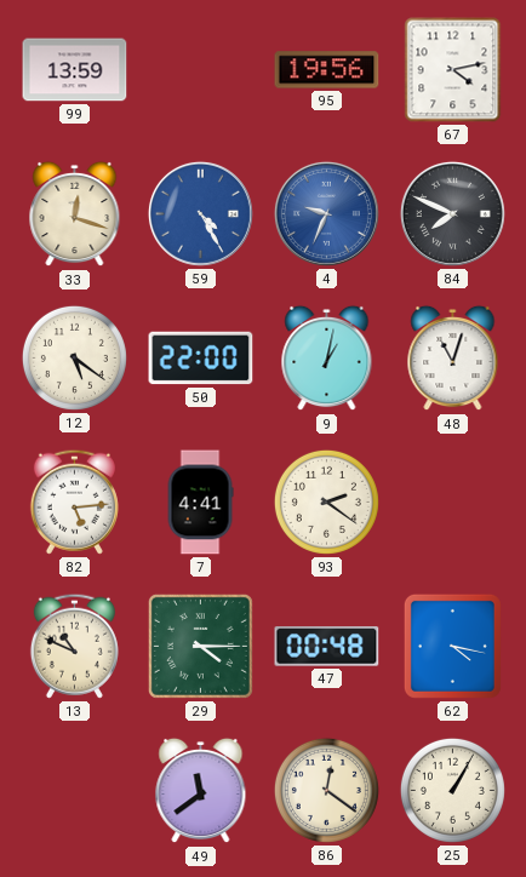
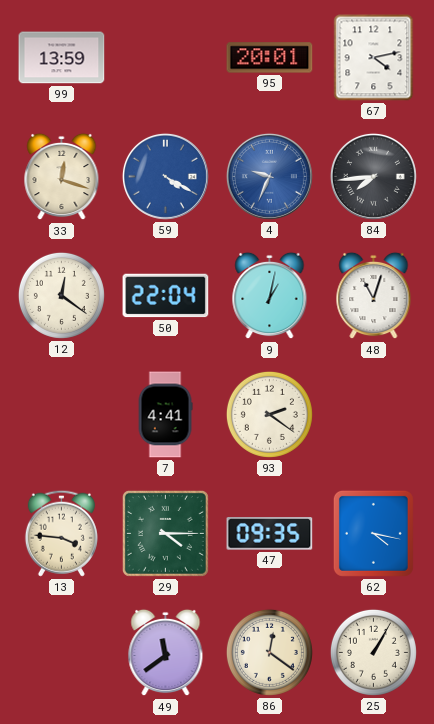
95: 19:56 -> 20:01 (270, 58)
59: 4:25 -> 4:20 (165, 176)
84: 7:49 -> 7:44 (373, 176)
12: 5:21 -> 12:21 (61, 295)
50: 22:00 -> 22:04 (166, 296)
82: 5:14 -> none (74, 501)
13: 10:49 -> 3:46 (61, 533)
47: 00:48 -> 09:35 (270, 534)
